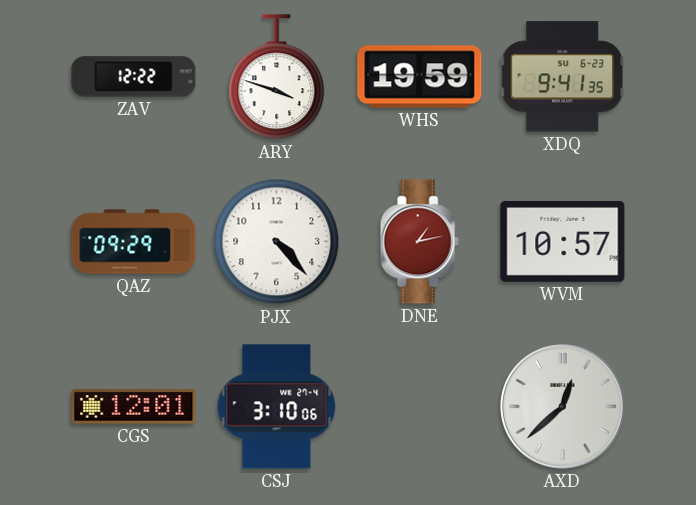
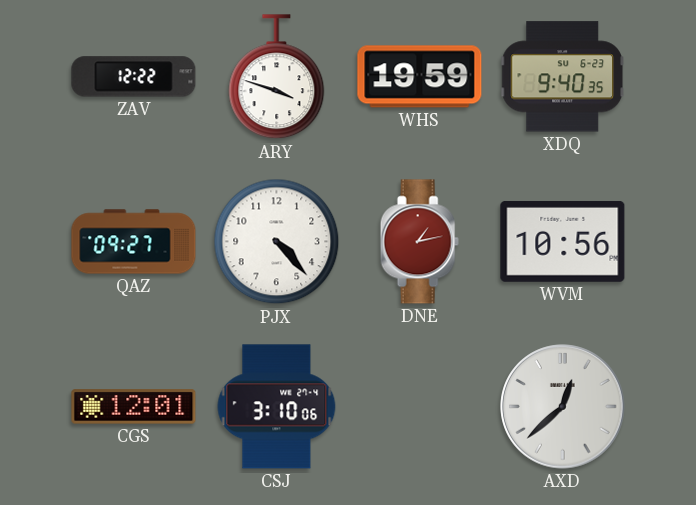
XDQ: 9:41 -> 9:40 (563, 77)
QAZ: 09:29 -> 09:27 (134, 242)
WVM: 10:57 -> 10:56 (563, 241)
